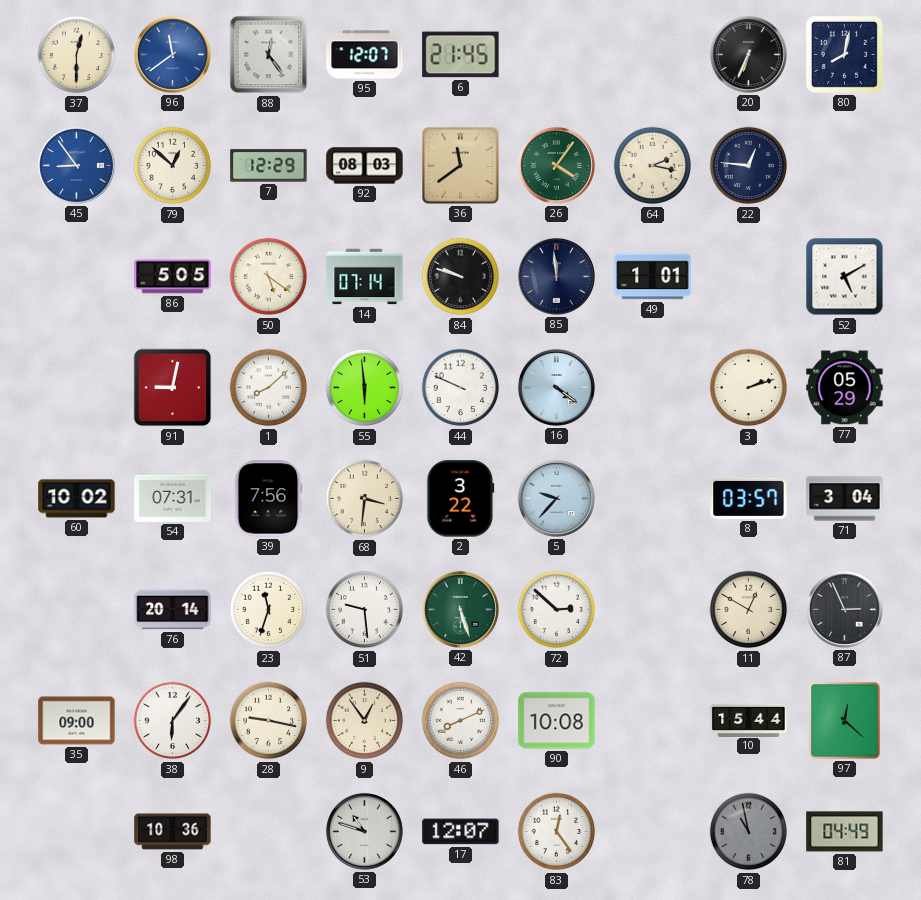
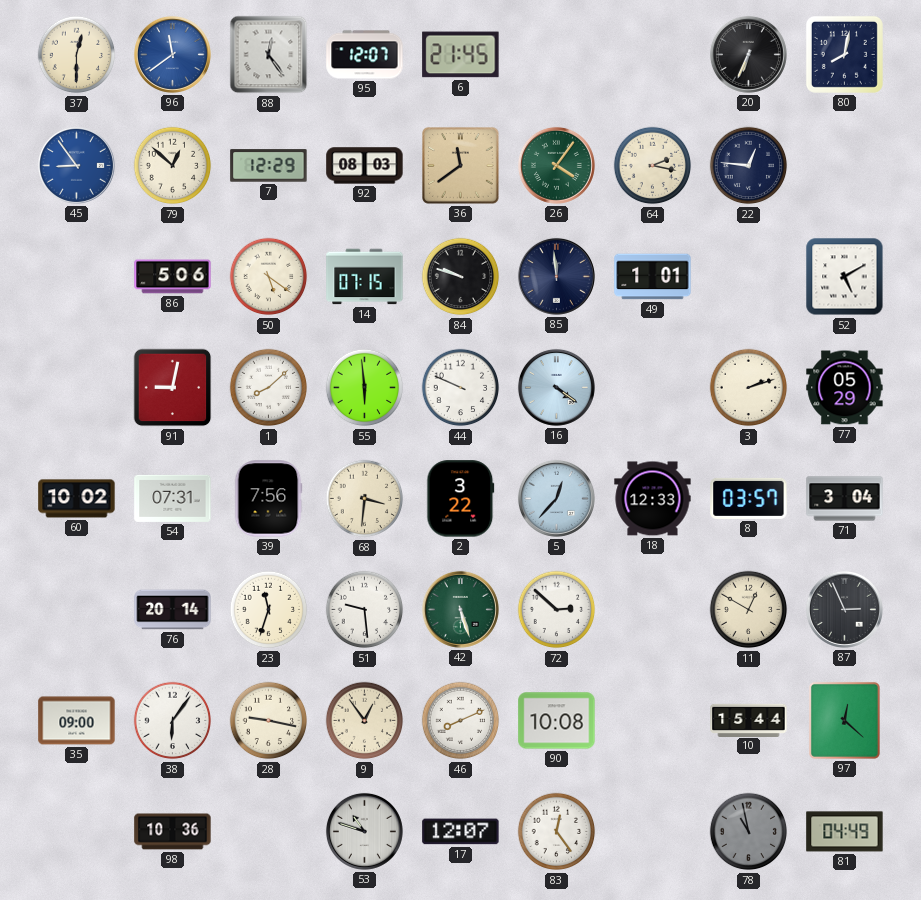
86: 5:05 -> 5:06 (173, 277)
14: 07:14 -> 07:15 (365, 277)
5: 9:37 -> 12:37 (556, 498)
18: none -> 12:33 (653, 499)
